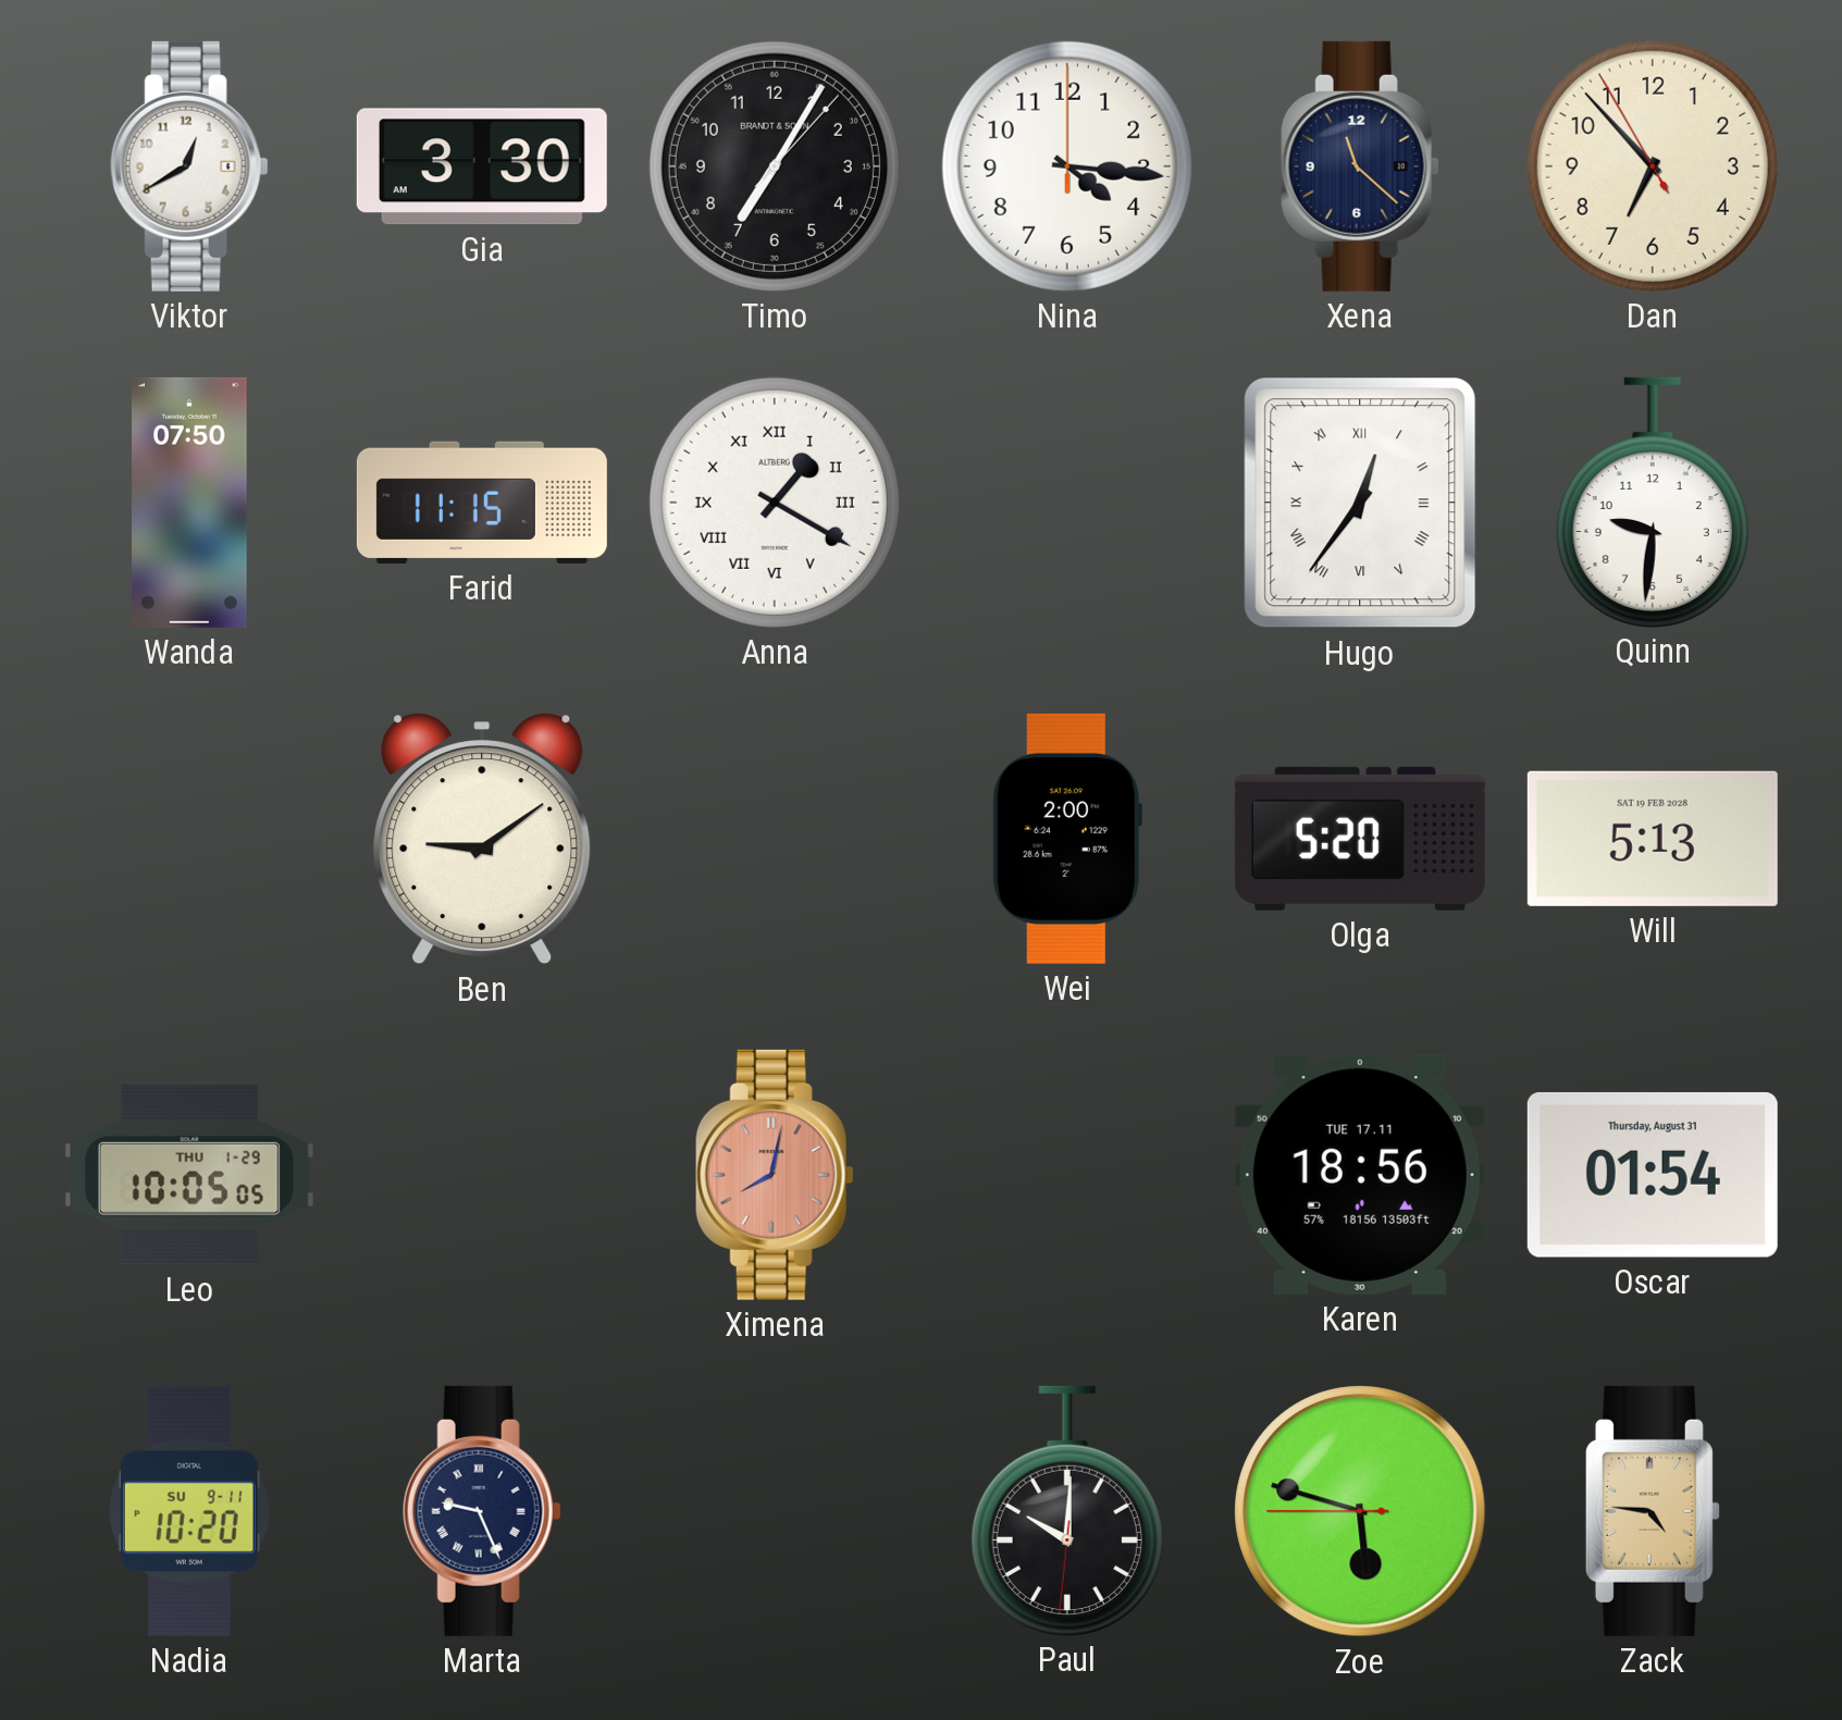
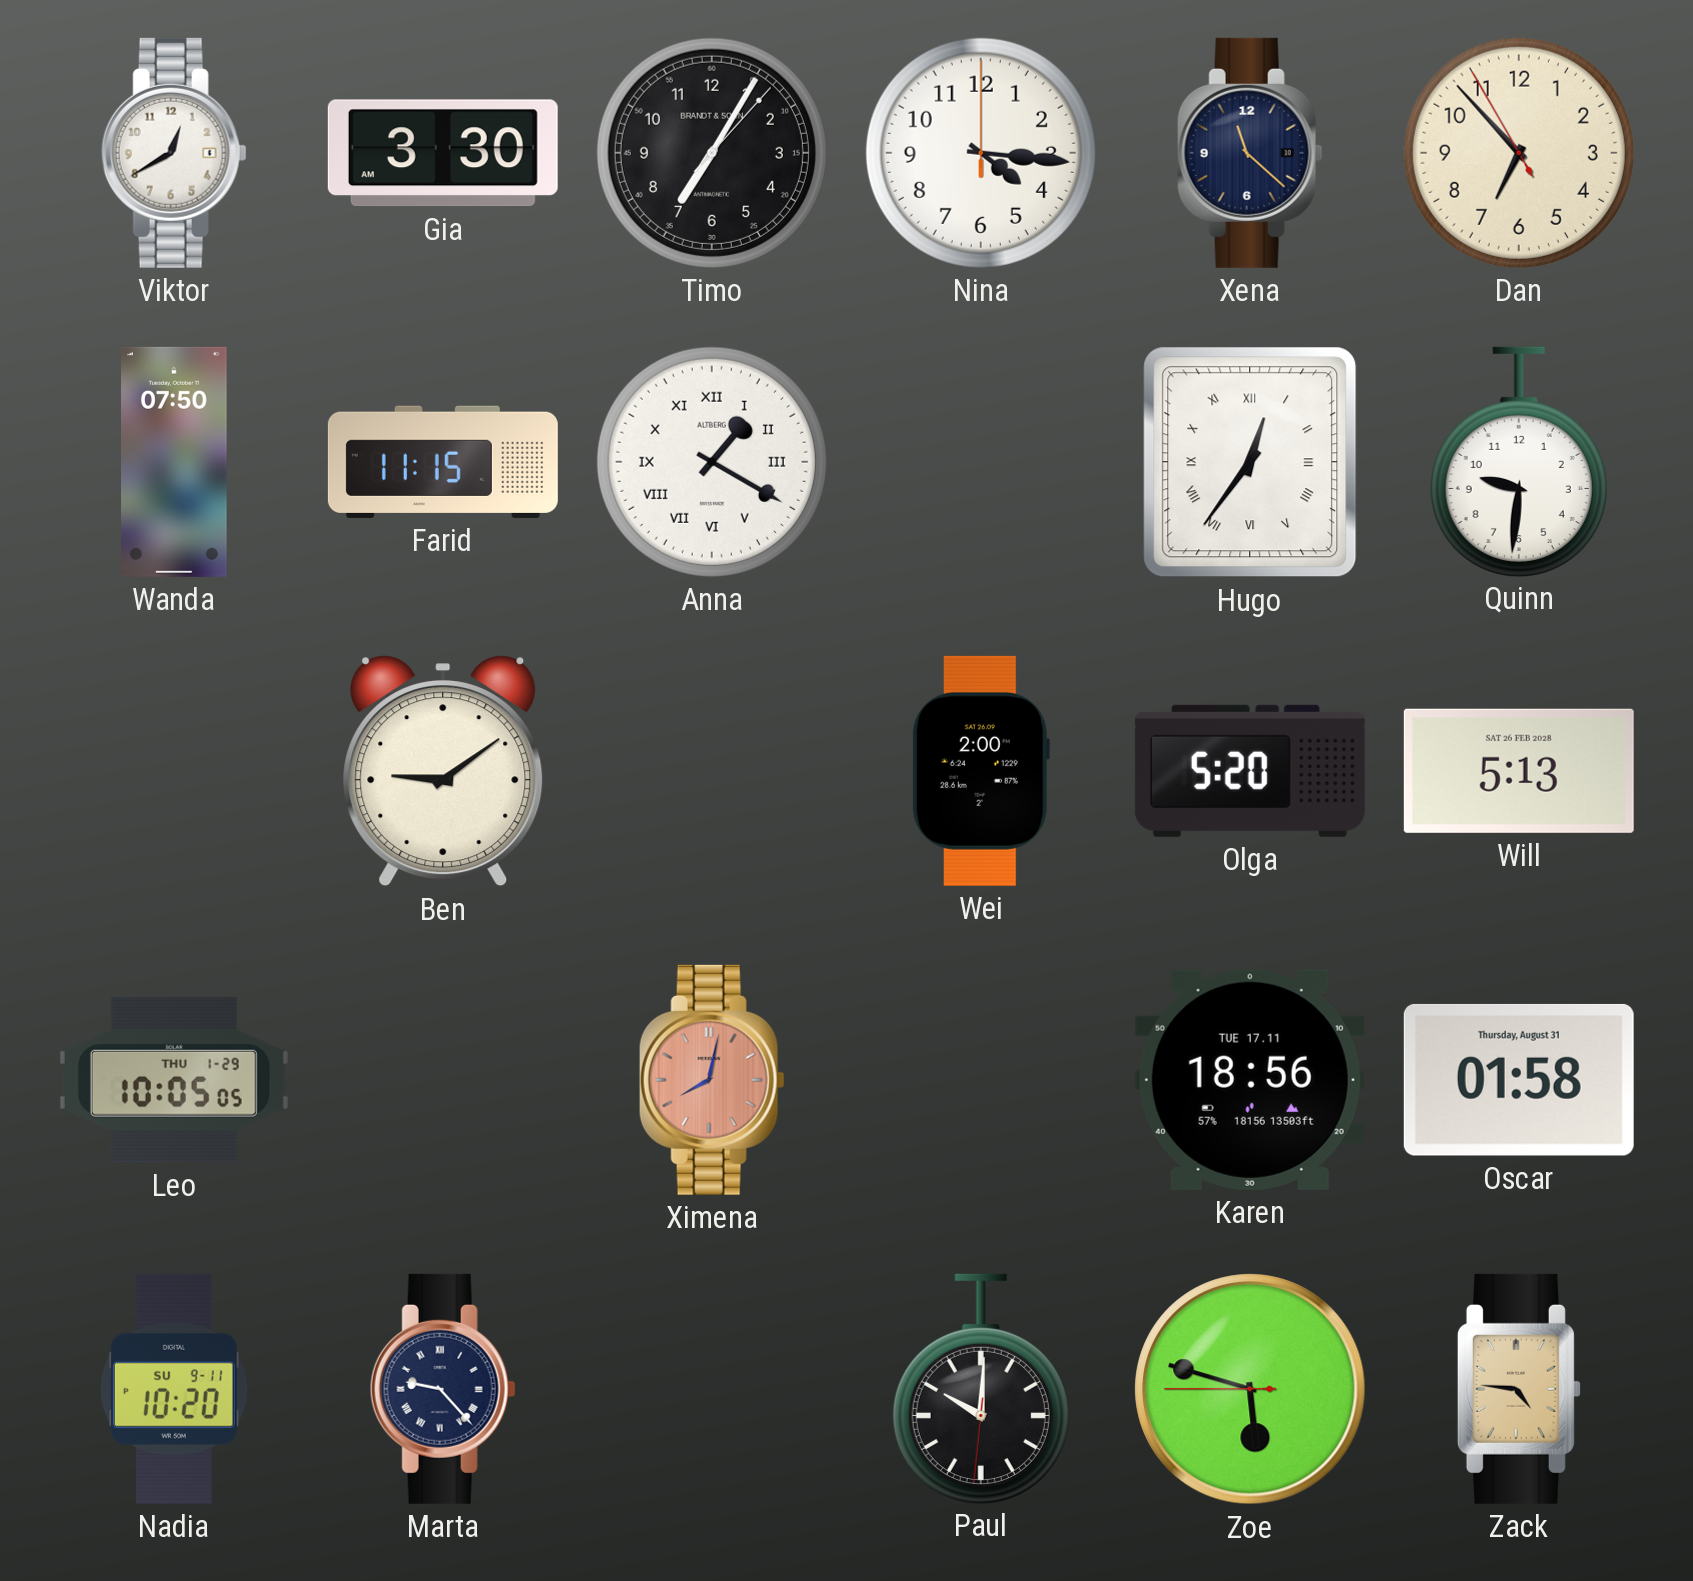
Will date: SAT 19 FEB 2028 -> SAT 26 FEB 2028 (1519, 771)
Oscar: 01:54 -> 01:58 (1519, 1080)
Marta: 9:26 -> 9:23 (443, 1389)
